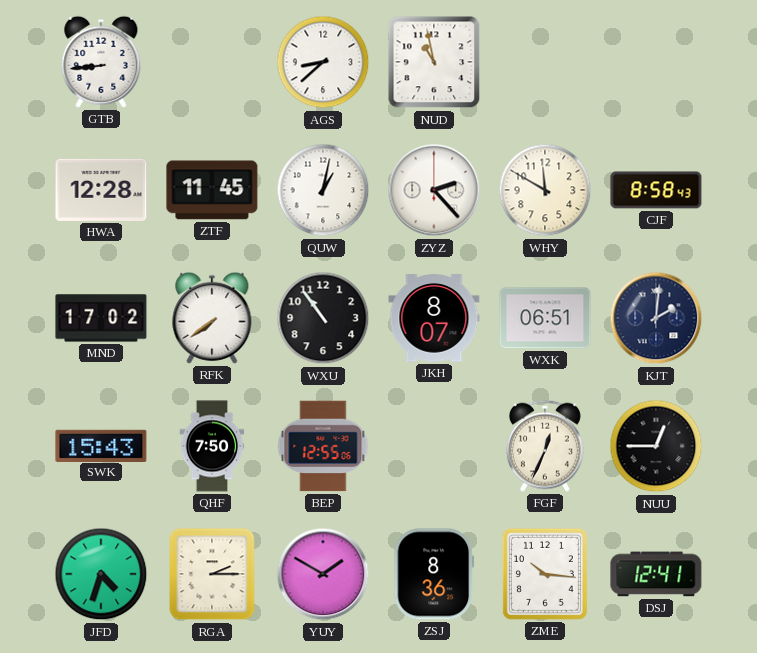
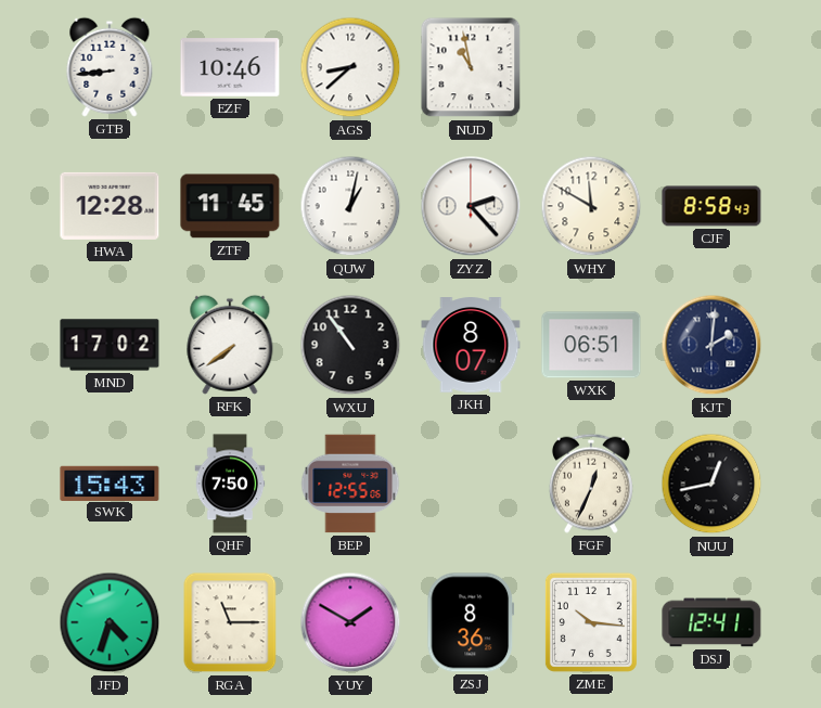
EZF: none -> 10:46 (230, 67)
NUU: 12:45 -> 12:43 (711, 484)
RGA: 2:15 -> 11:15 (230, 622)
